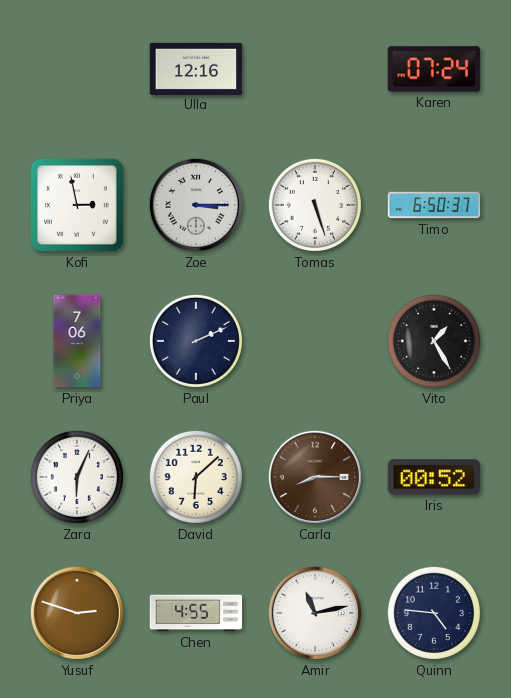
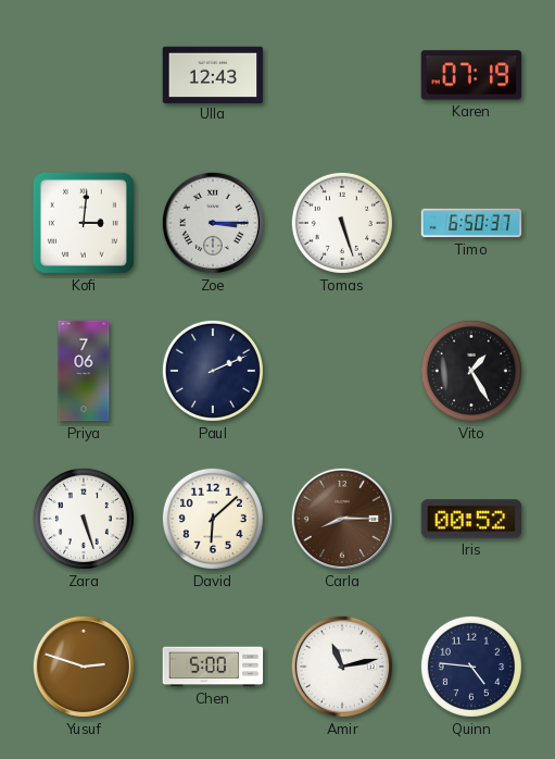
Ulla: 12:16 -> 12:43 (213, 74)
Karen: 07:24 -> 07:19 (471, 75)
Kofi: 2:58 -> 3:01 (84, 223)
Zara: 6:04 -> 5:27 (84, 519)
Chen: 4:55 -> 5:00 (213, 667)
